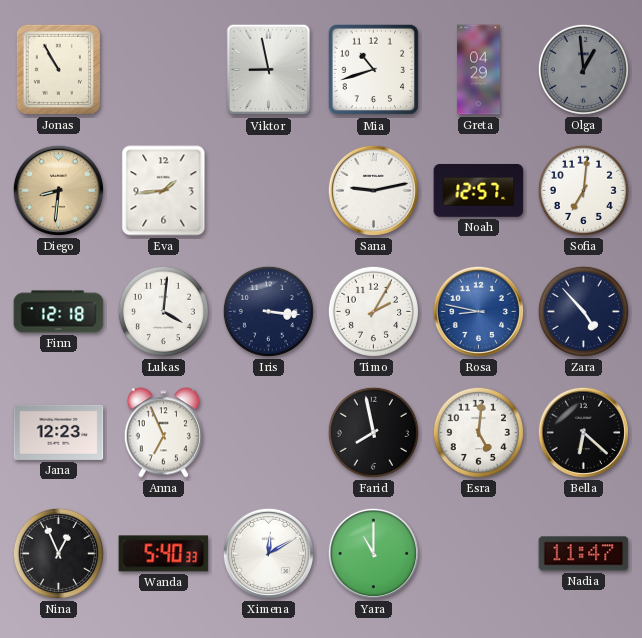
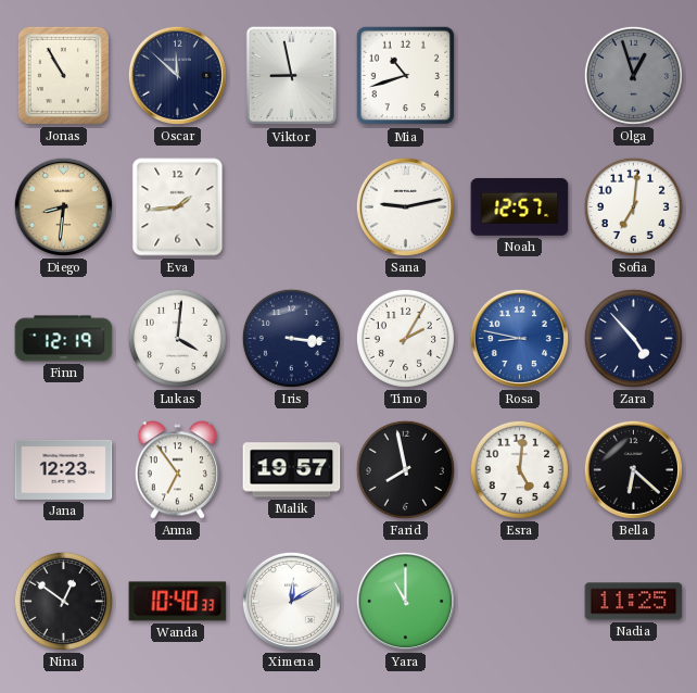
Oscar: none -> 11:52 (177, 75)
Greta: 04:29 -> none (479, 70)
Olga: 12:59 -> 12:57 (633, 75)
Finn: 12:18 -> 12:19 (64, 339)
Anna: 6:56 -> 6:54 (177, 470)
Malik: none -> 19:57 (292, 470)
Nina: 12:56 -> 12:51 (63, 601)
Wanda: 5:40 -> 10:40 (178, 602)
Nadia: 11:47 -> 11:25 (634, 602)
